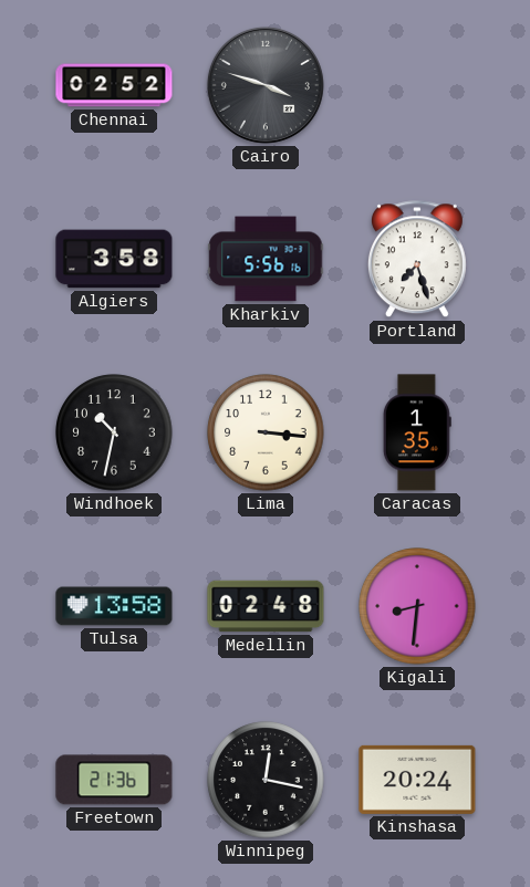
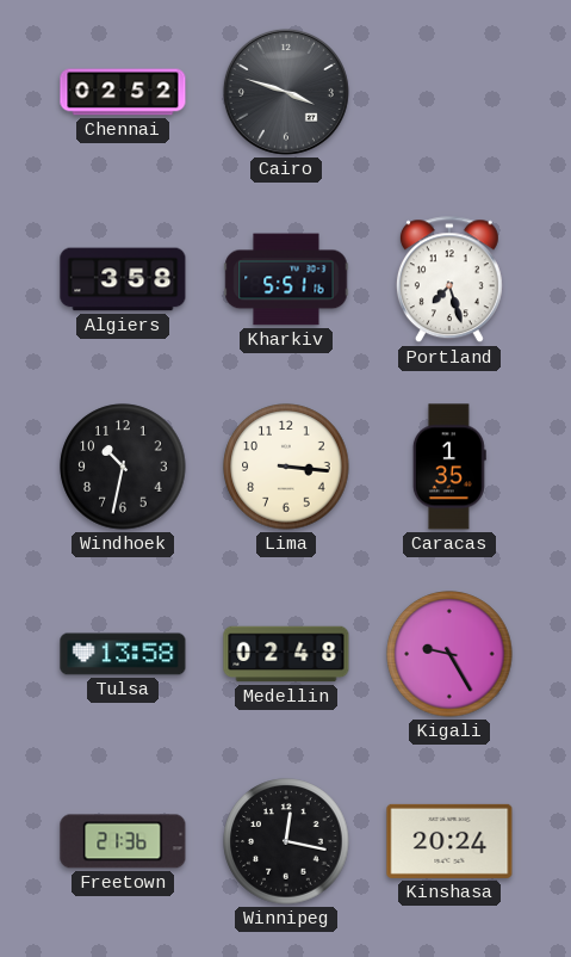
Kharkiv: 5:56 -> 5:51 (286, 279)
Kigali: 8:31 -> 9:25 (449, 654)
